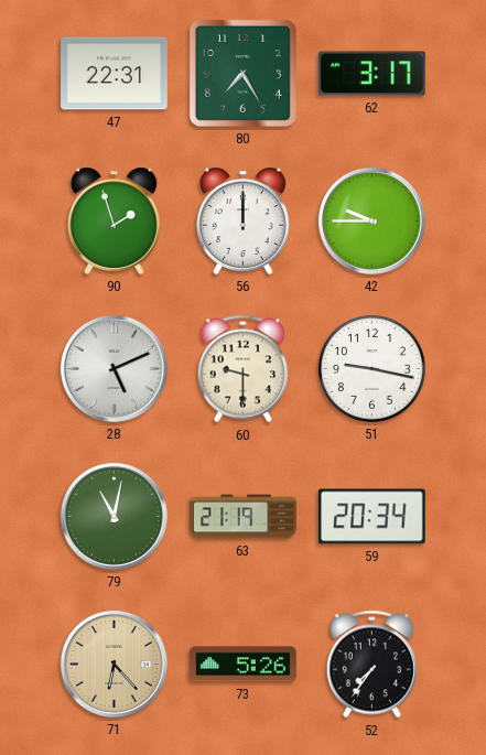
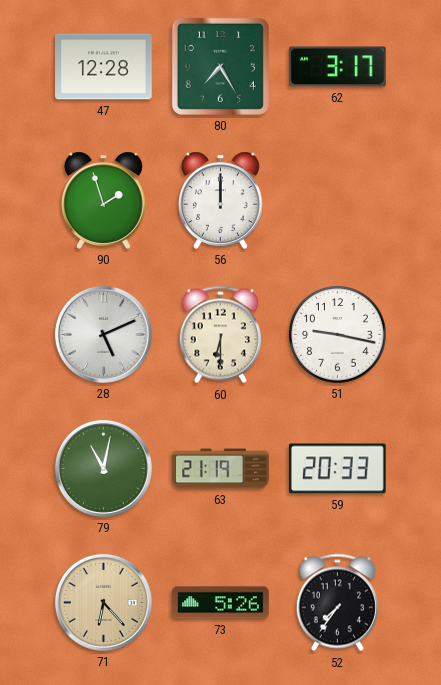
47: 22:31 -> 12:28 (104, 67)
42: 9:45 -> none (371, 220)
60: 9:30 -> 6:30 (220, 335)
59: 20:34 -> 20:33 (337, 469)
